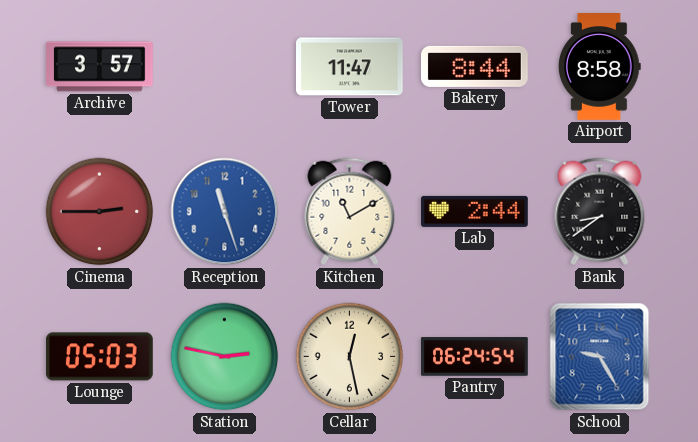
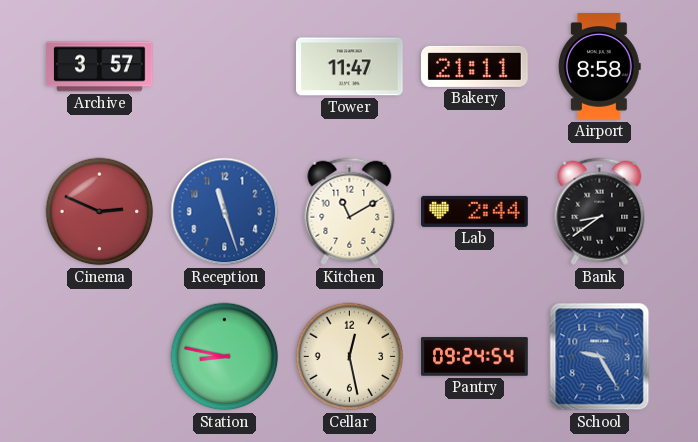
Bakery: 8:44 -> 21:11 (475, 66)
Cinema: 2:45 -> 2:49 (100, 212)
Lounge: 05:03 -> none (100, 357)
Station: 2:47 -> 8:47 (225, 357)
Pantry: 06:24 -> 09:24 (475, 357)
